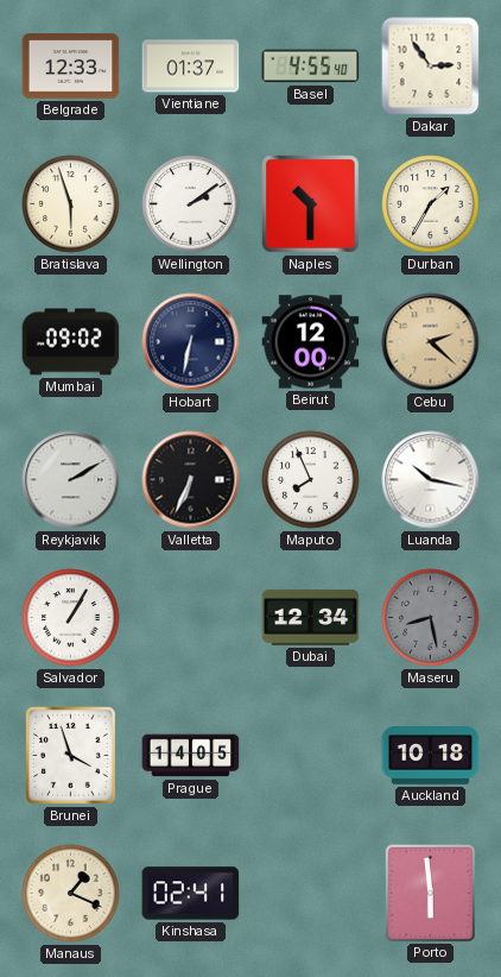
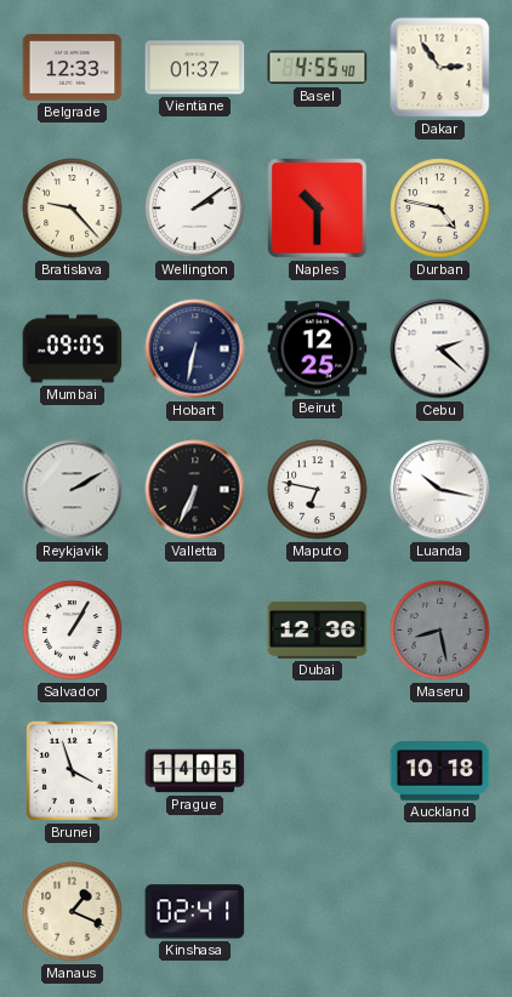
Bratislava: 5:57 -> 9:23 (73, 209)
Durban: 1:35 -> 4:47 (440, 209)
Mumbai: 09:02 -> 09:05 (73, 349)
Beirut: 12:00 -> 12:25 (318, 349)
Cebu dial: champagne -> white (440, 349)
Maputo: 7:56 -> 6:47 (318, 490)
Dubai: 12:34 -> 12:36 (318, 629)
Porto: 5:59 -> none (430, 893)
